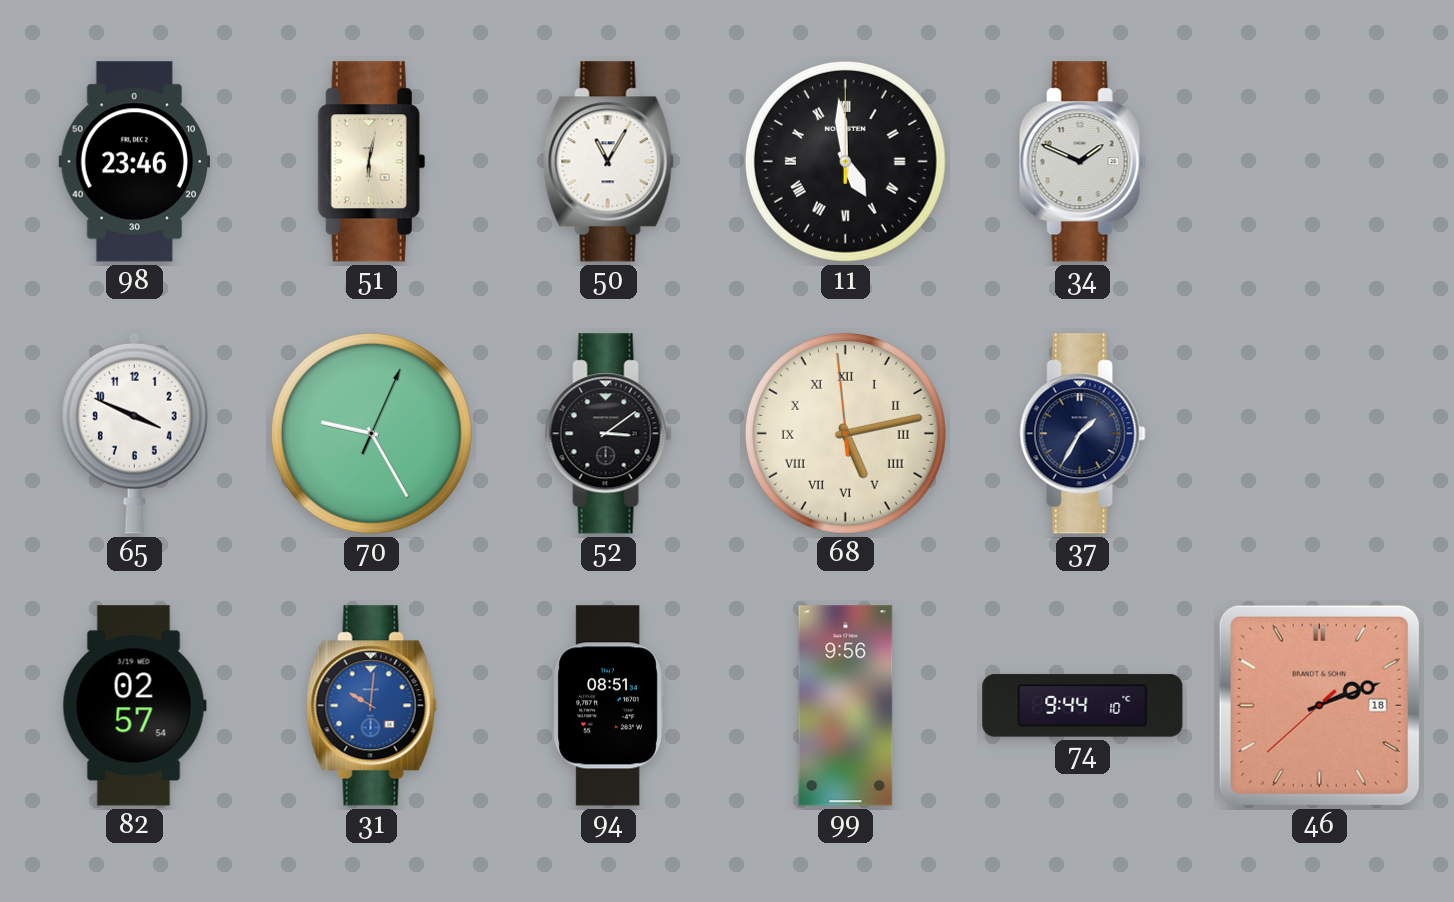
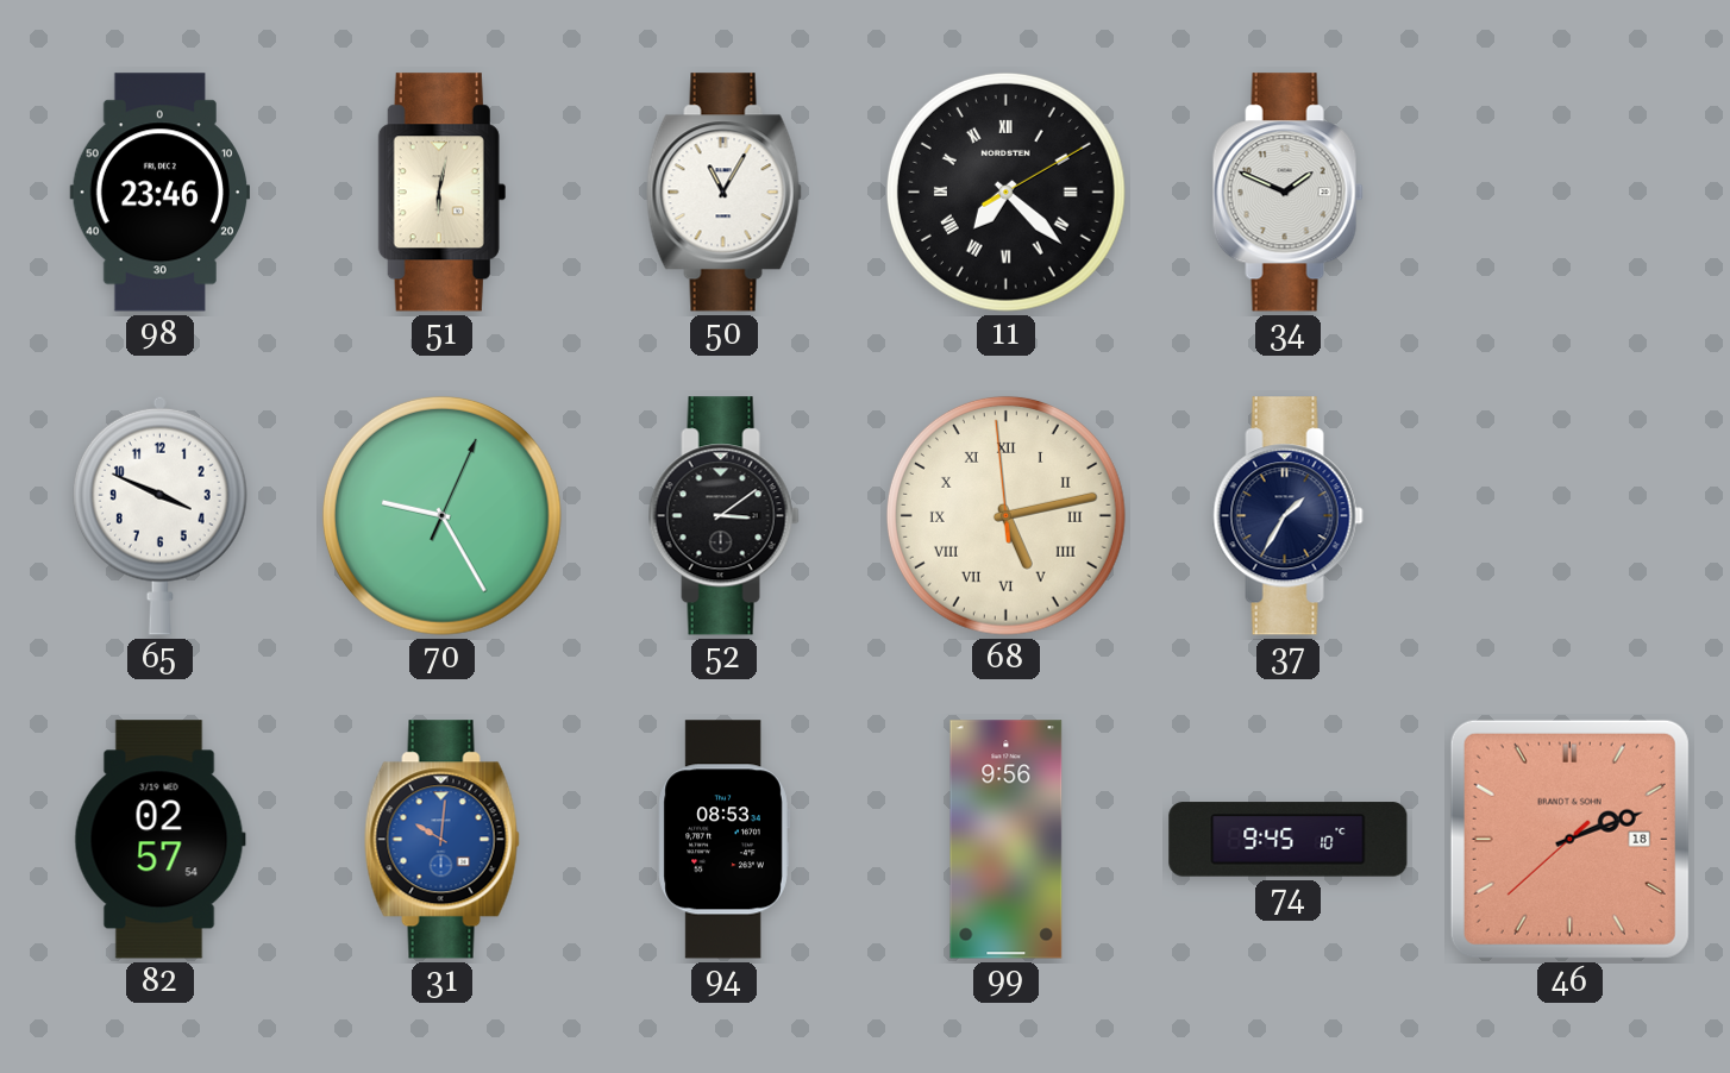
11: 4:59 -> 7:22 (1005, 192)
94: 08:51 -> 08:53 (723, 840)
74: 9:44 -> 9:45 (1289, 840)
